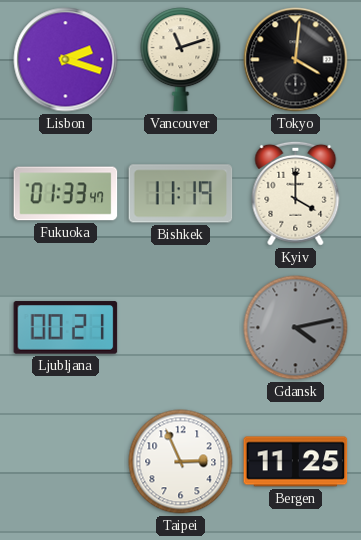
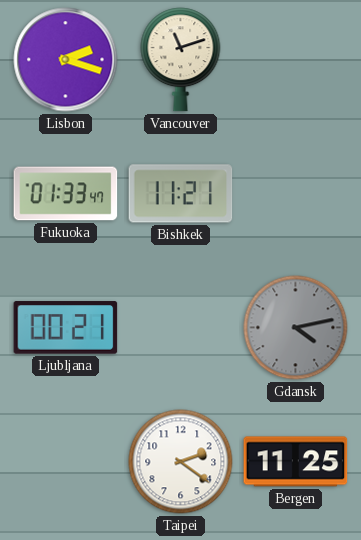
Tokyo: 4:01 -> none (296, 60)
Bishkek: 11:19 -> 11:21 (181, 194)
Kyiv: 4:00 -> none (296, 193)
Taipei: 2:56 -> 2:21 (181, 462)
